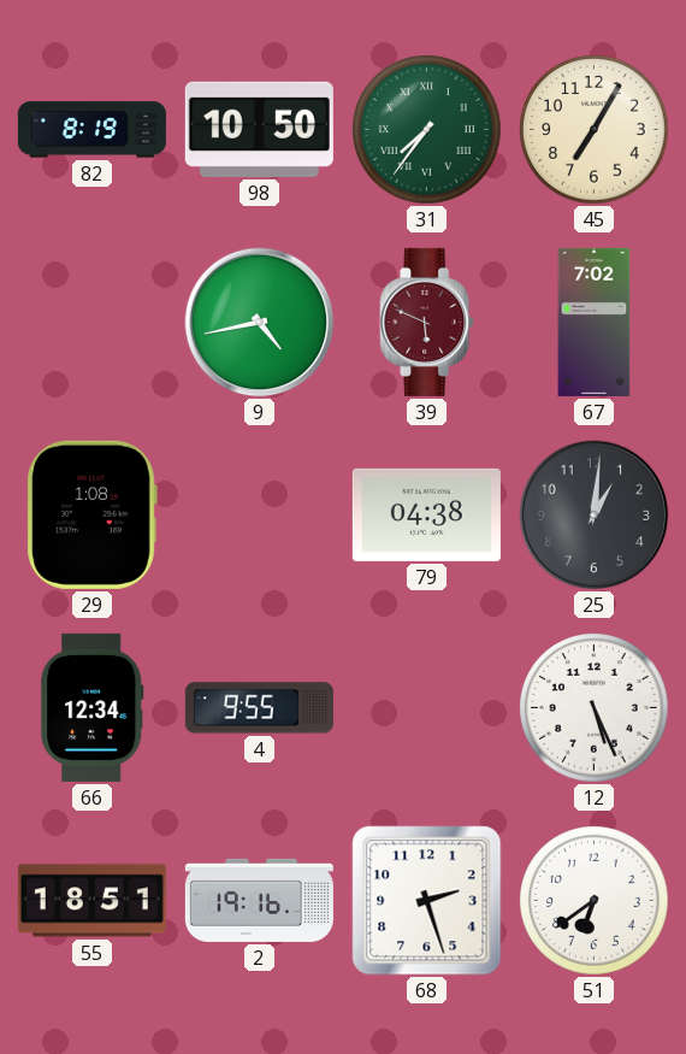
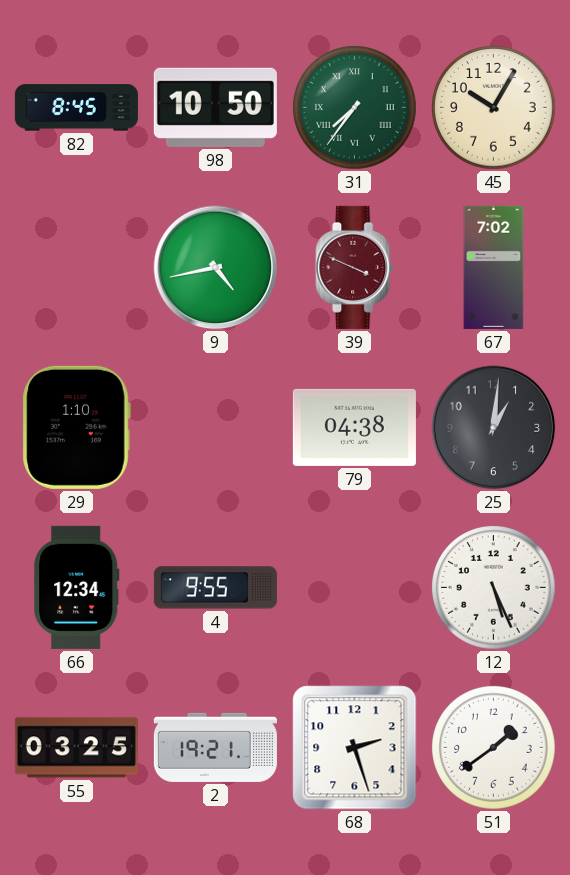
82: 8:19 -> 8:45 (76, 108)
45: 7:05 -> 10:05 (494, 108)
39: 5:49 -> 3:49 (355, 267)
29: 1:08 -> 1:10 (76, 427)
55: 18:51 -> 03:25 (76, 748)
2: 19:16 -> 19:21 (215, 747)
51: 6:39 -> 1:39 (494, 748)
